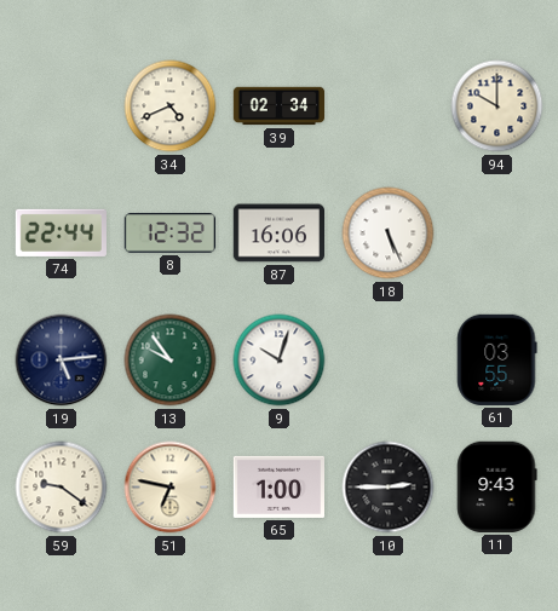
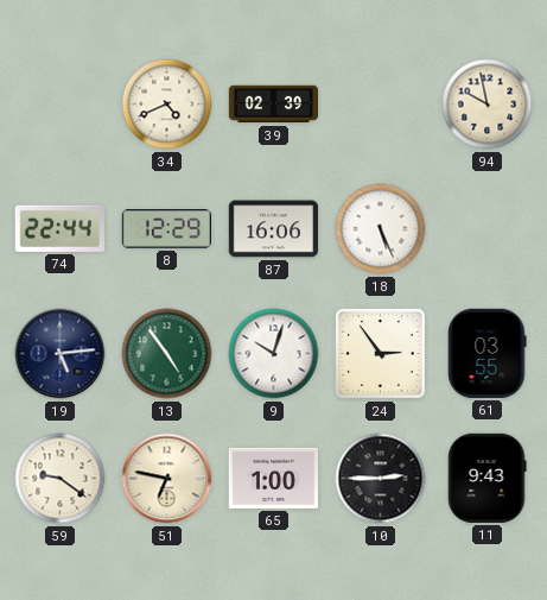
39: 02:34 -> 02:39 (274, 105)
94: 10:00 -> 9:58 (488, 105)
8: 12:32 -> 12:29 (166, 229)
13: 9:54 -> 4:54 (167, 354)
24: none -> 2:54 (381, 354)
